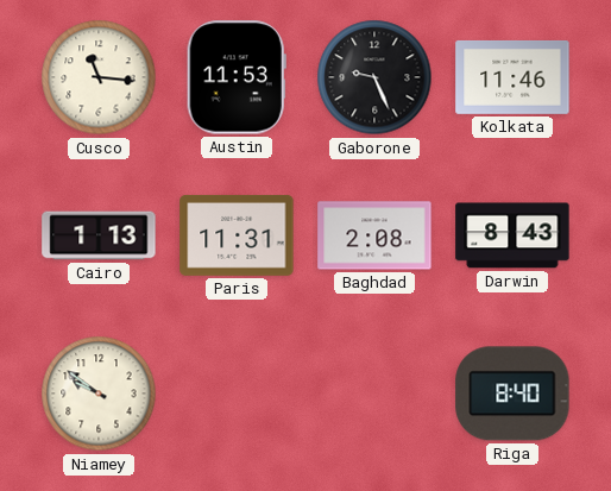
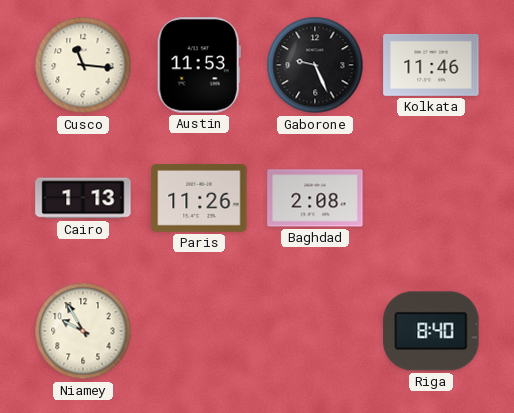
Paris: 11:31 -> 11:26 (199, 198)
Darwin: 8:43 -> none (512, 235)
Niamey: 9:51 -> 9:55 (83, 331)
